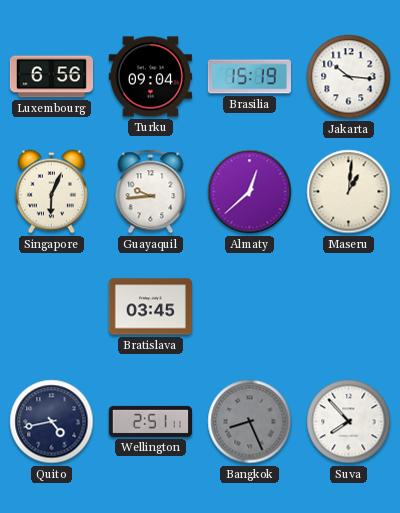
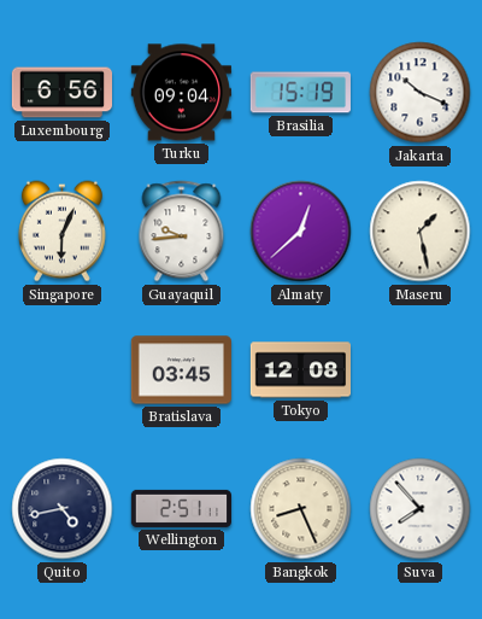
Jakarta: 10:16 -> 10:19 (421, 93)
Maseru: 1:01 -> 1:28 (421, 232)
Tokyo: none -> 12:08 (300, 370)
Bangkok dial: grey -> cream (301, 509)
